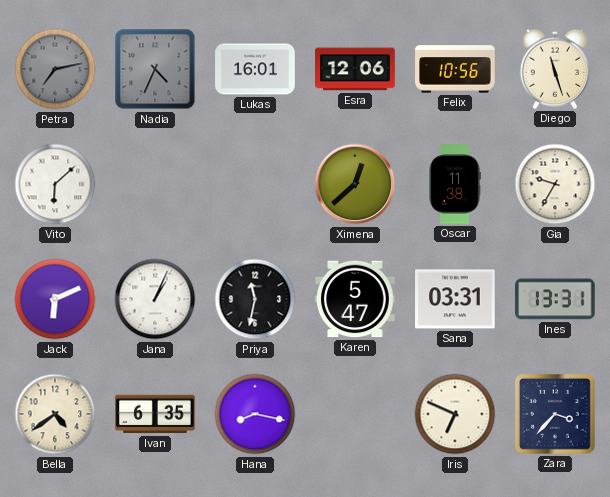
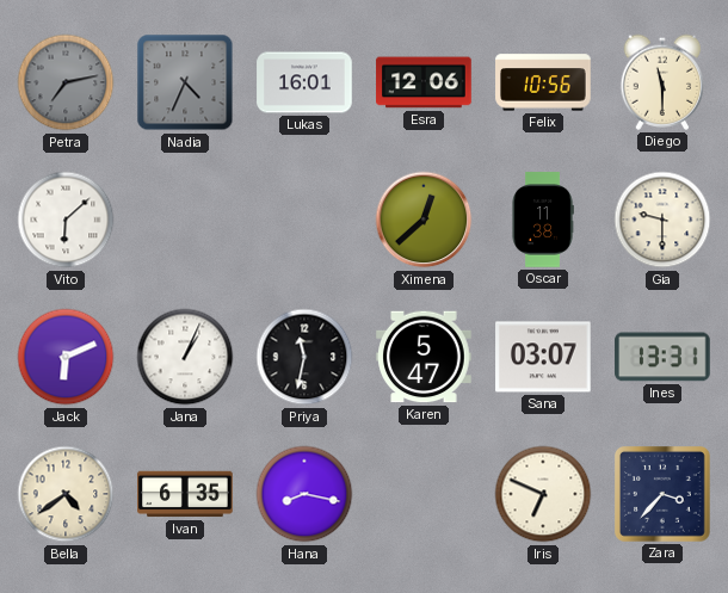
Diego: 11:27 -> 11:30 (662, 82)
Gia: 9:35 -> 9:30 (662, 220)
Sana: 03:31 -> 03:07 (543, 357)
